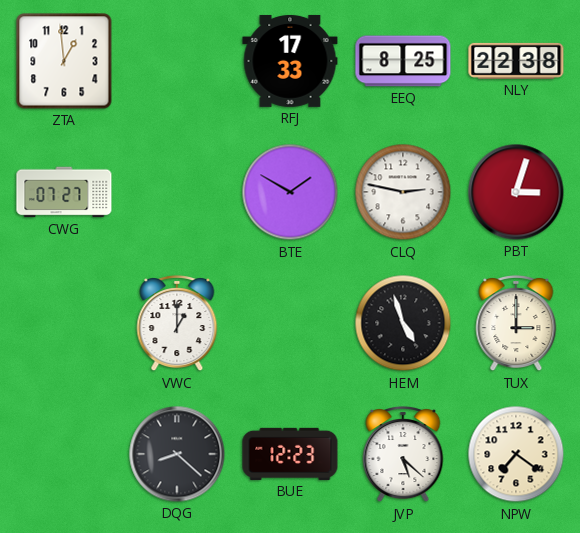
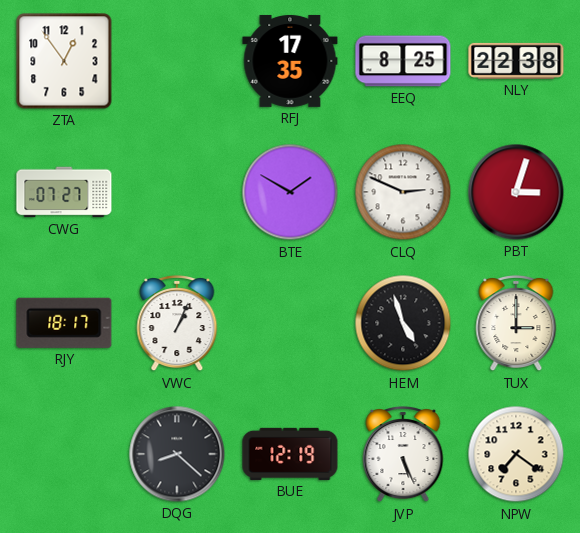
ZTA: 12:59 -> 12:54 (64, 61)
RFJ: 17:33 -> 17:35 (290, 61)
CLQ: 2:47 -> 2:49 (403, 192)
RJY: none -> 18:17 (64, 323)
VWC: 1:00 -> 1:04 (177, 324)
BUE: 12:23 -> 12:19 (290, 454)
JVP: 5:22 -> 5:26 (403, 455)
